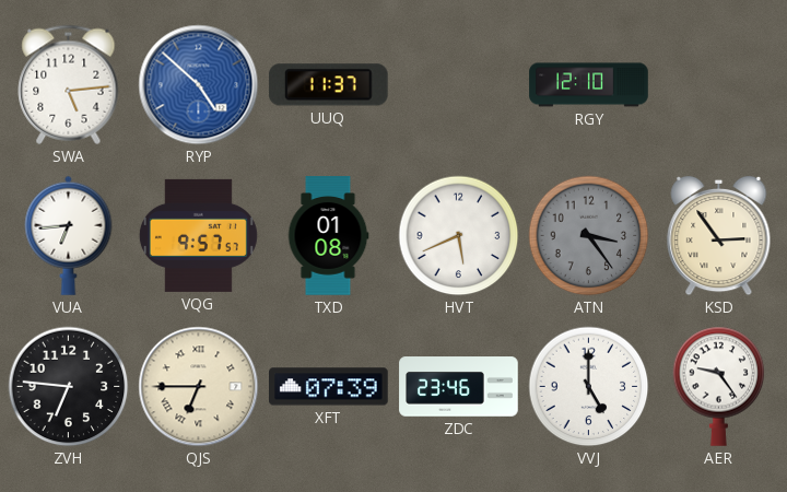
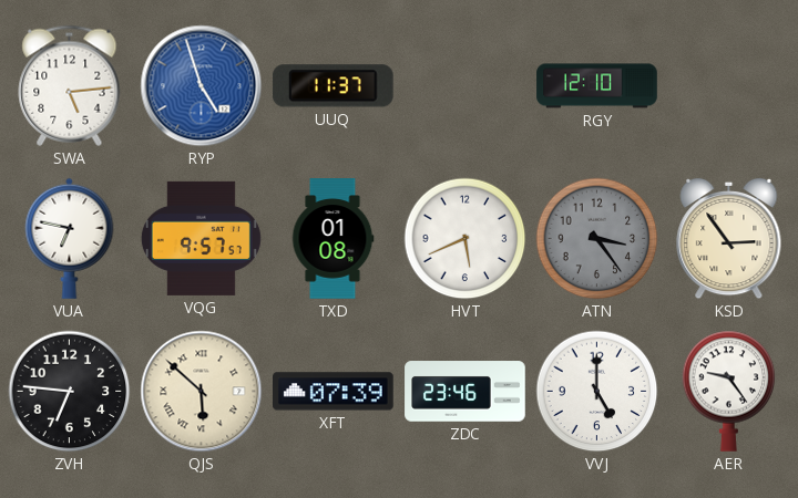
RYP: 4:52 -> 4:57 (202, 86)
VUA: 6:44 -> 6:47 (70, 238)
QJS: 6:45 -> 5:52 (202, 392)
